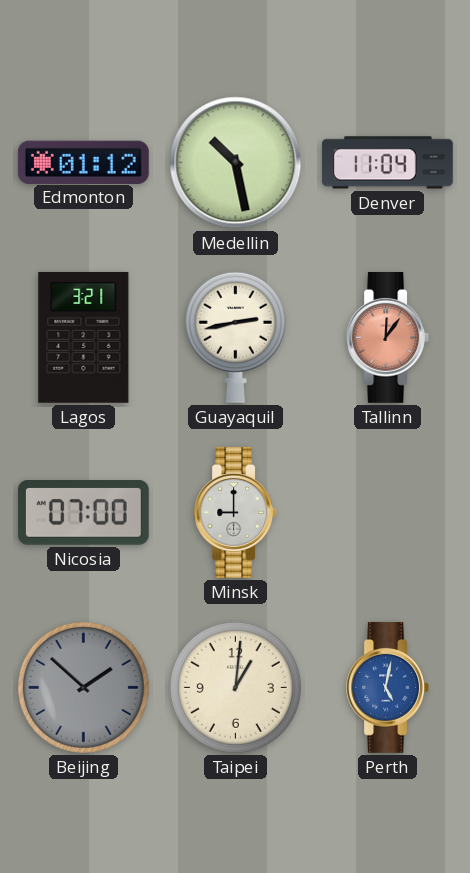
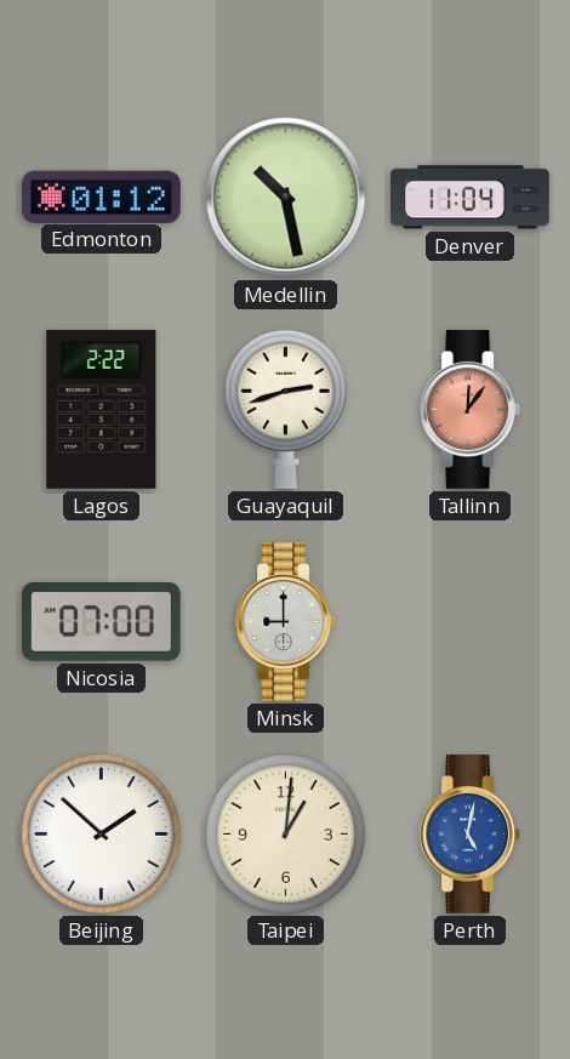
Lagos: 3:21 -> 2:22 (102, 409)
Guayaquil: 2:43 -> 2:42 (285, 409)
Beijing dial: grey -> white (101, 833)
